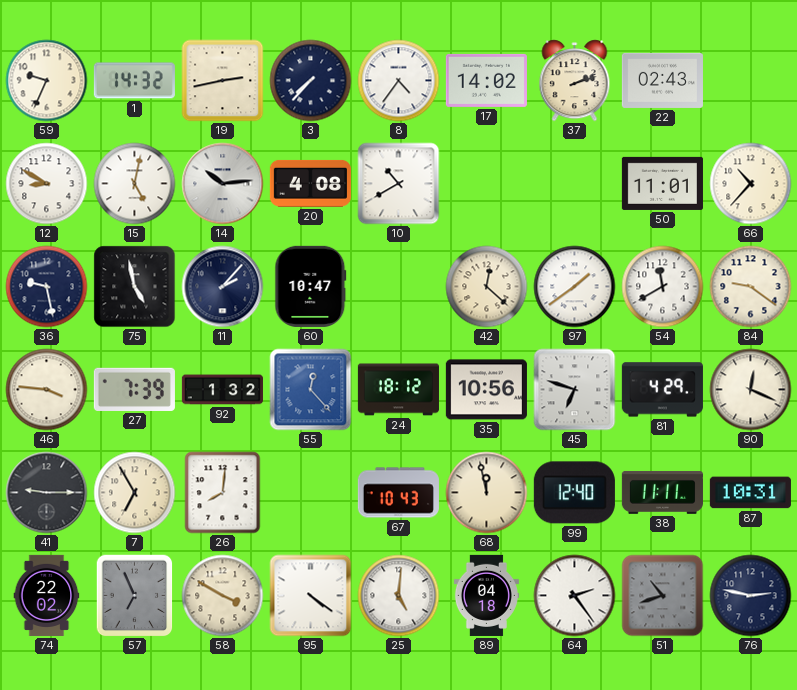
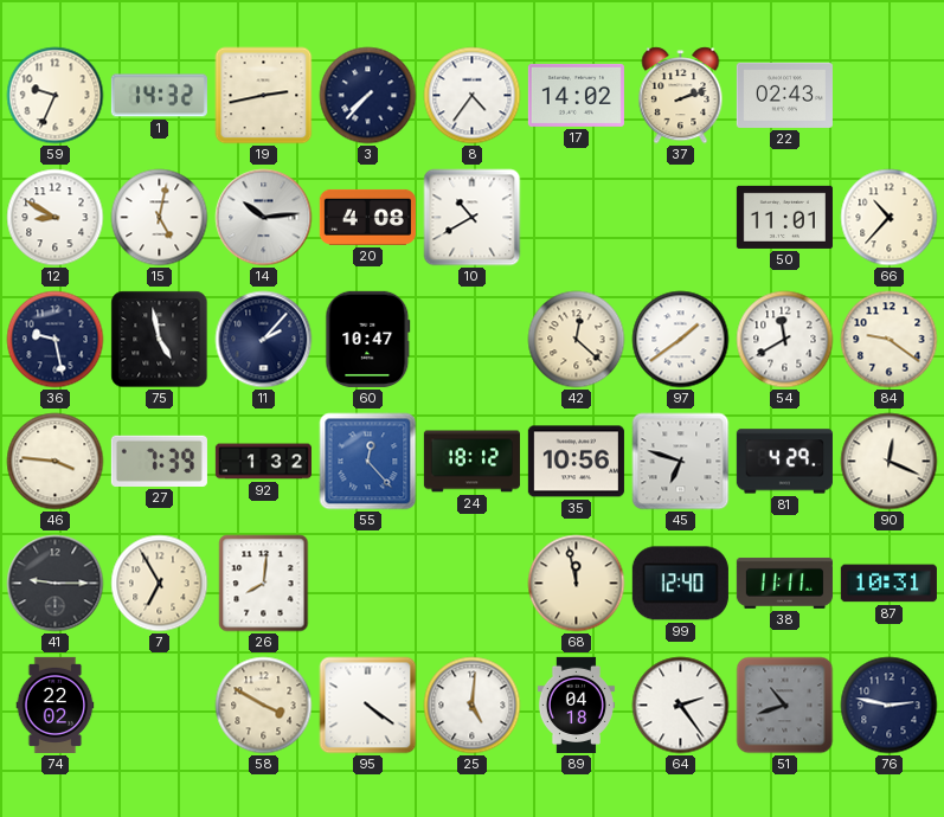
67: 10:43 -> none (398, 493)
57: 6:56 -> none (135, 596)
